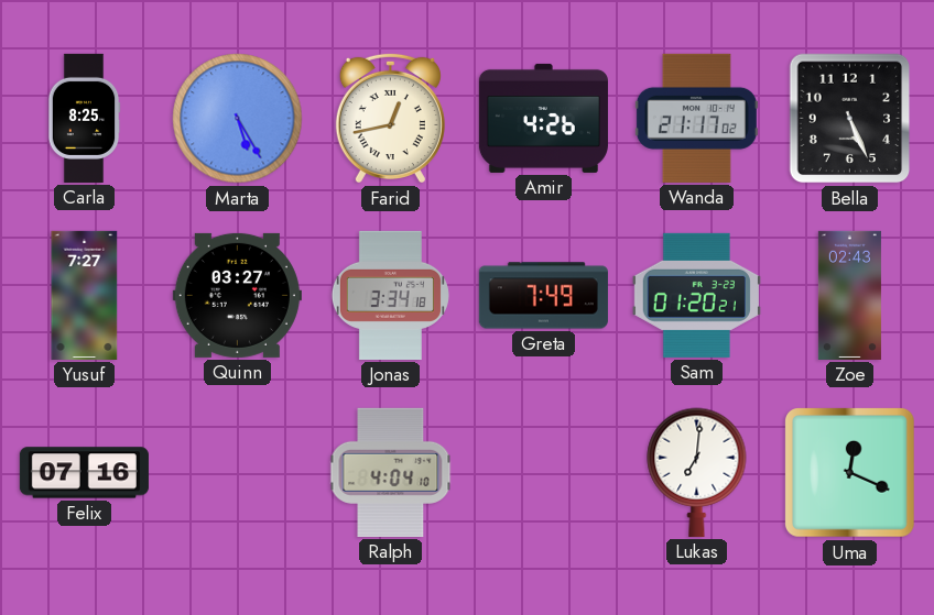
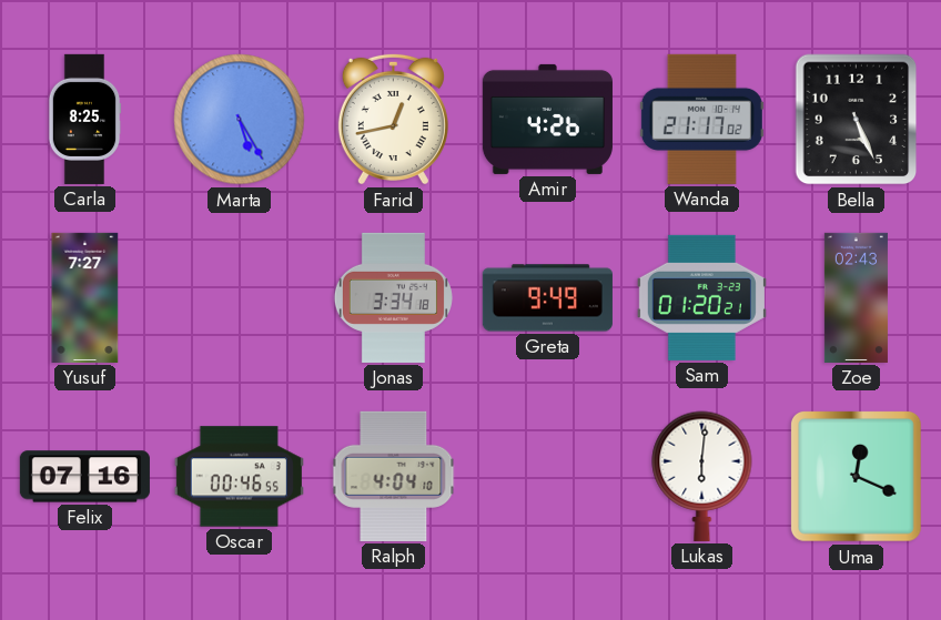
Quinn: 03:27 -> none (237, 295)
Greta: 7:49 -> 9:49 (547, 298)
Oscar: none -> 00:46 (239, 477)
Lukas: 7:01 -> 6:01 (702, 476)
